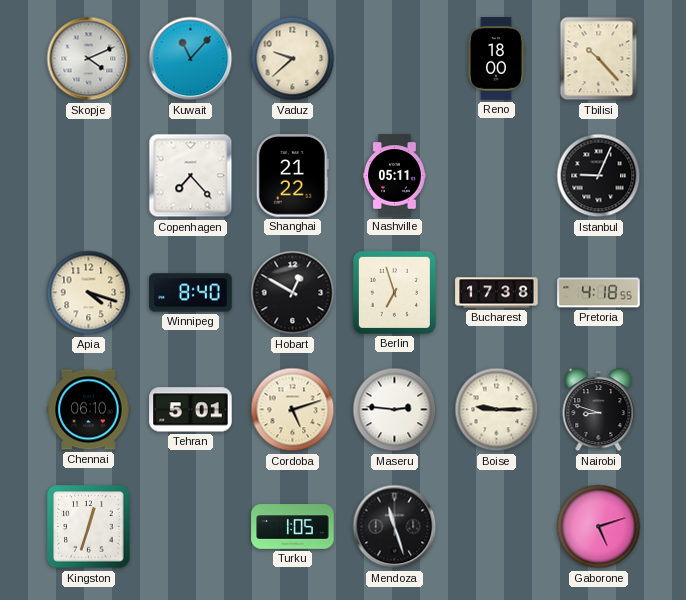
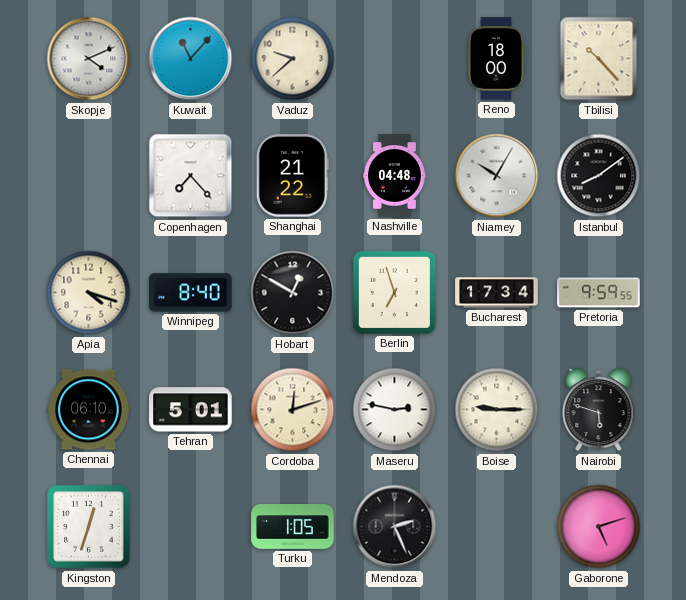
Nashville: 05:11 -> 04:48 (395, 176)
Niamey: none -> 10:05 (497, 176)
Istanbul: 9:04 -> 8:09 (599, 176)
Bucharest: 17:38 -> 17:34 (497, 293)
Pretoria: 4:18 -> 9:59 (599, 293)
Cordoba: 5:12 -> 12:12 (293, 410)
Maseru: 2:46 -> 2:47 (395, 410)
Nairobi: 8:48 -> 5:48 (599, 410)
Mendoza: 11:27 -> 2:26 (395, 527)
